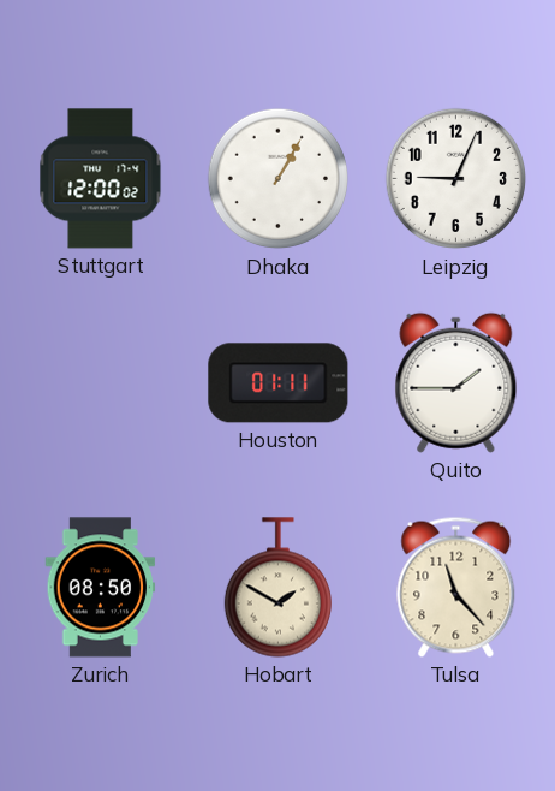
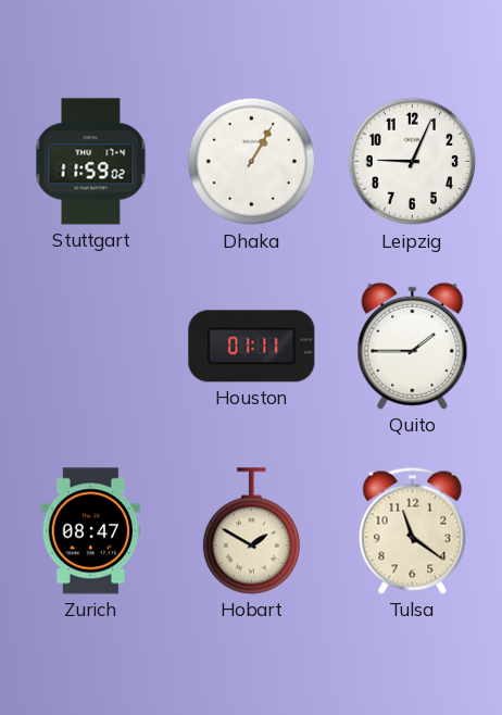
Stuttgart: 12:00 -> 11:59 (91, 162)
Zurich: 08:50 -> 08:47 (91, 531)
Tulsa: 11:23 -> 11:21 (413, 530)
